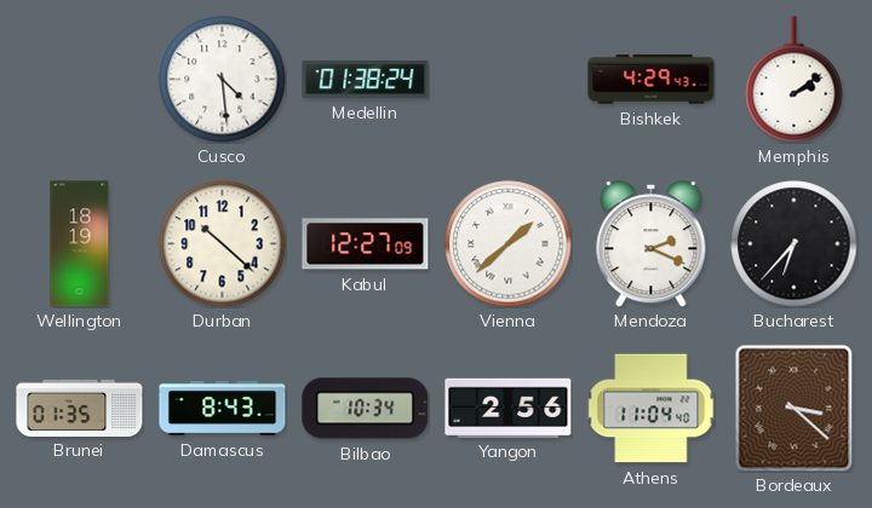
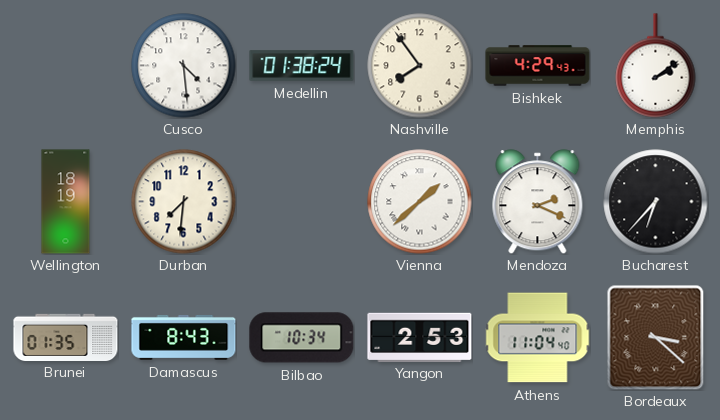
Nashville: none -> 7:54 (420, 66)
Durban: 10:22 -> 7:31 (184, 202)
Kabul: 12:27 -> none (366, 244)
Yangon: 2:56 -> 2:53 (420, 337)
